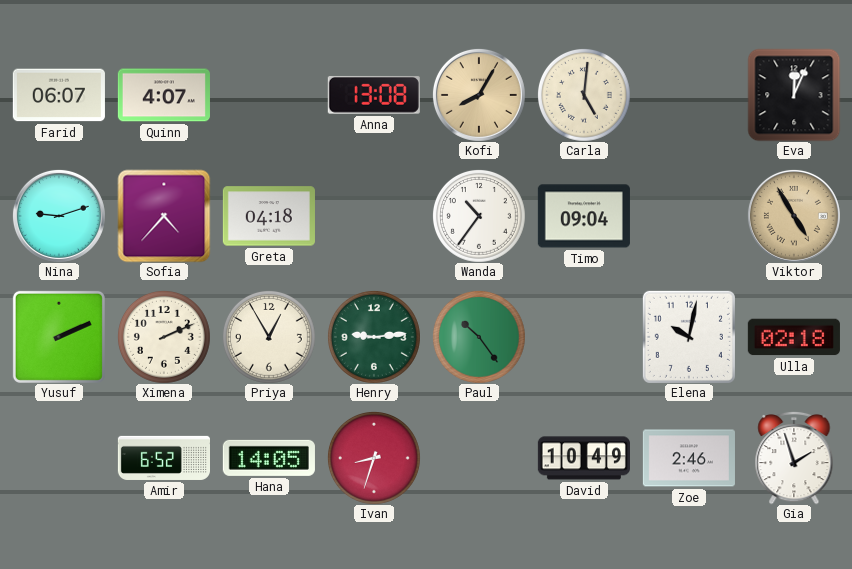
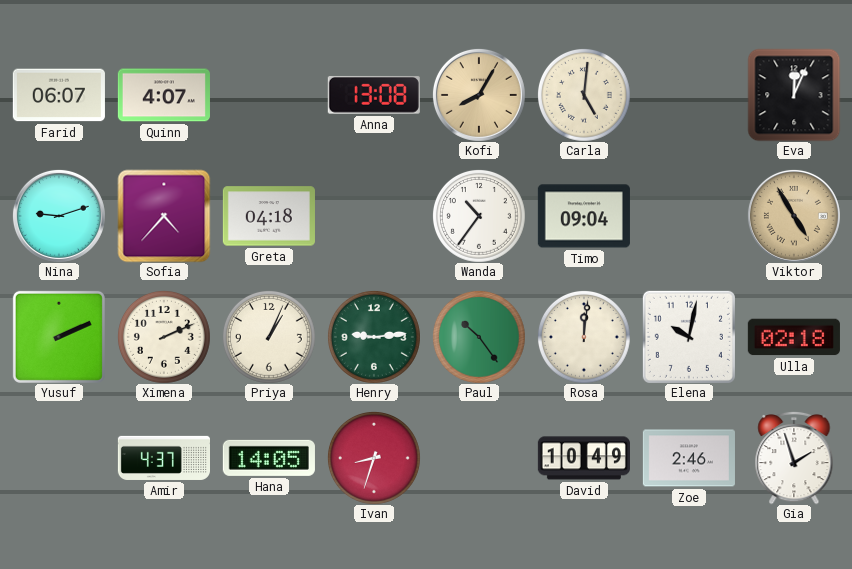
Priya: 12:55 -> 1:04 (269, 337)
Rosa: none -> 12:01 (584, 337)
Amir: 6:52 -> 4:37 (163, 458)
